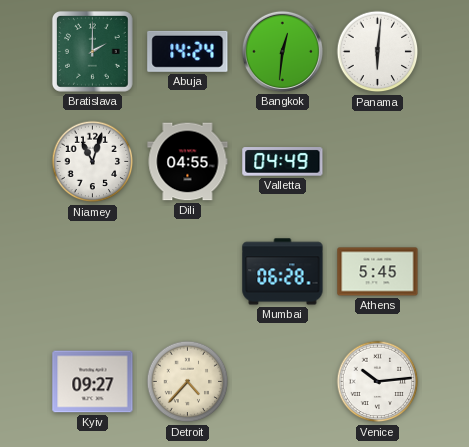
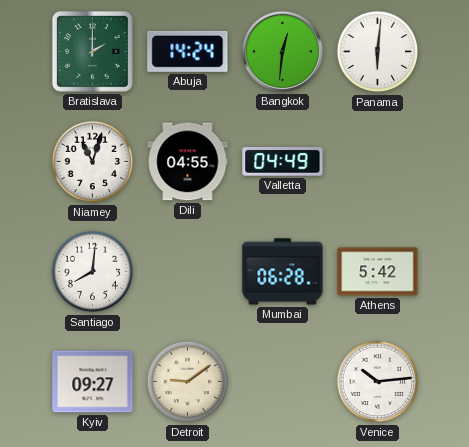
Santiago: none -> 8:01 (93, 272)
Athens: 5:45 -> 5:42 (378, 272)
Detroit: 4:37 -> 9:09 (188, 382)
